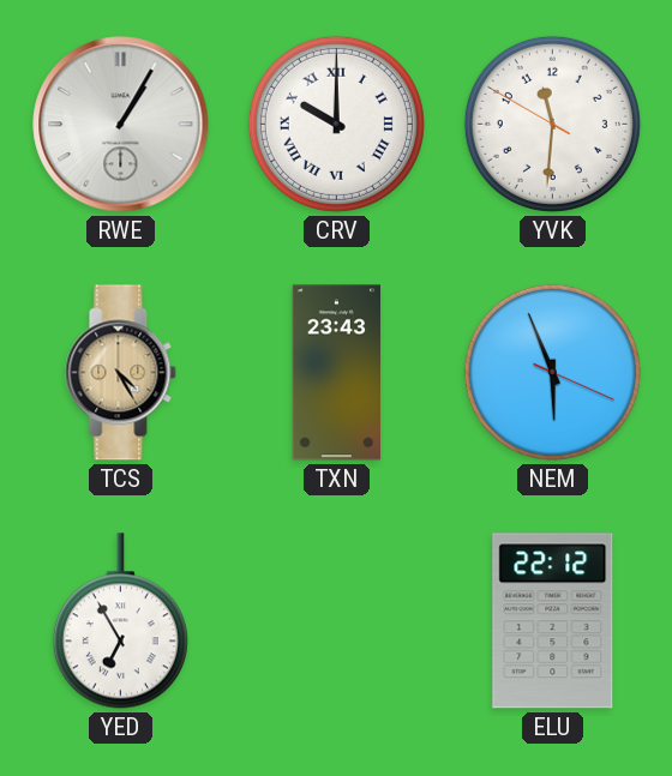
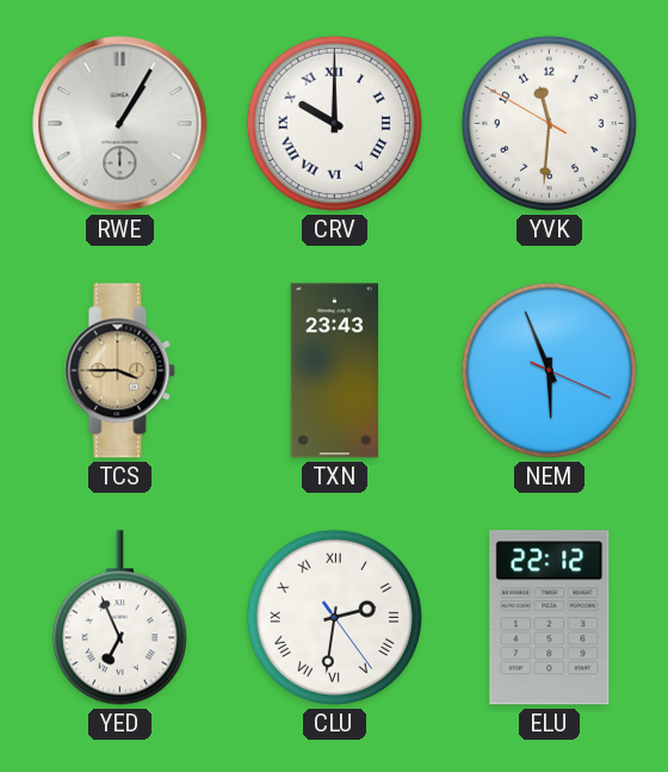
TCS: 4:25 -> 3:45 (120, 371)
YED: 6:55 -> 6:56 (119, 618)
CLU: none -> 2:31 (334, 617)
